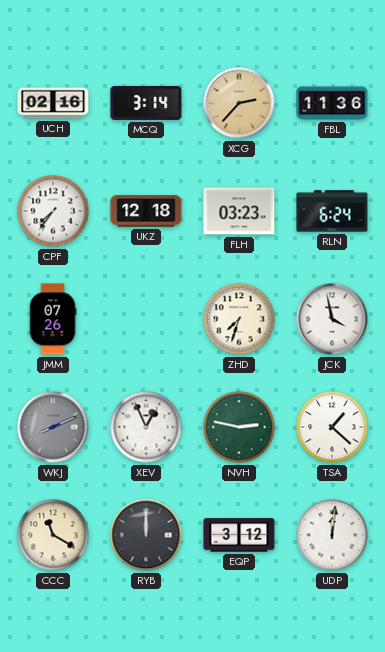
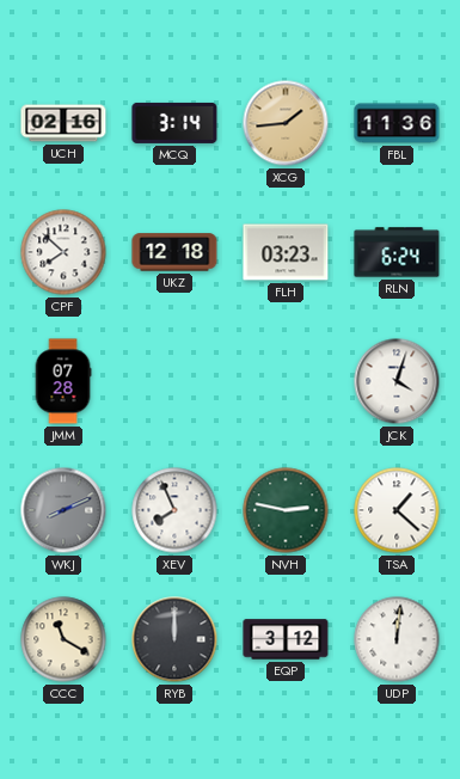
XCG: 2:37 -> 1:44 (286, 123)
CPF: 7:36 -> 7:52 (63, 252)
JMM: 07:26 -> 07:28 (63, 381)
ZHD: 7:33 -> none (239, 319)
JCK: 3:58 -> 4:03 (397, 381)
XEV: 12:56 -> 7:56 (174, 510)
